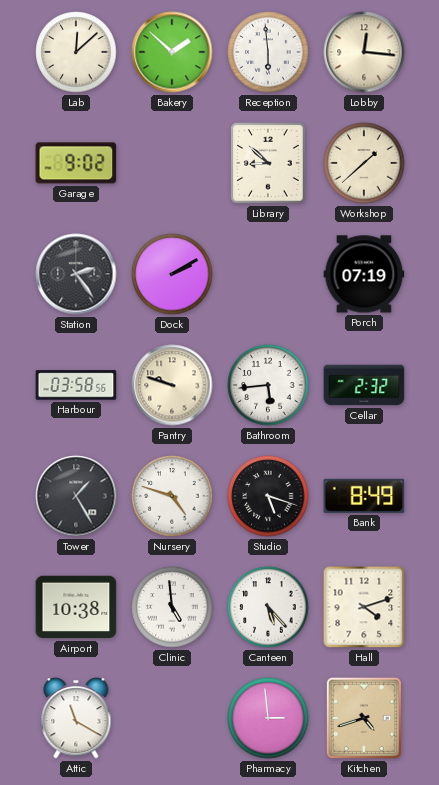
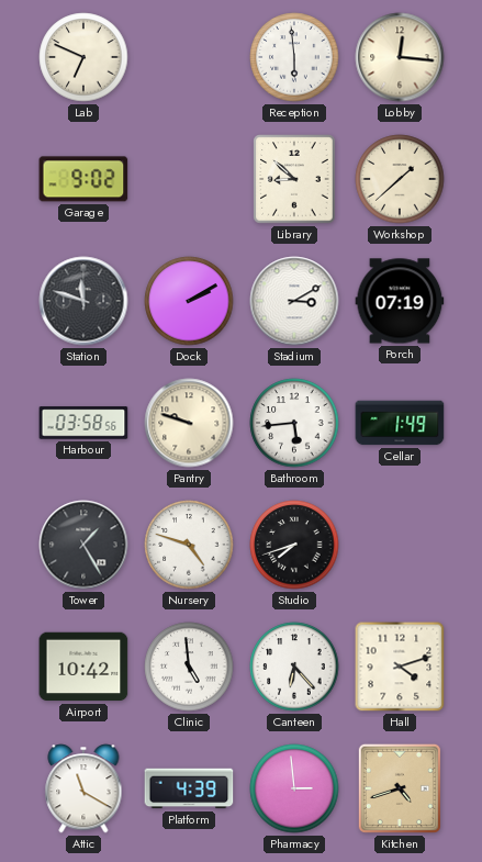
Lab: 12:08 -> 6:49 (83, 57)
Bakery: 1:52 -> none (172, 52)
Station: 2:24 -> 11:48 (83, 301)
Stadium: none -> 3:10 (294, 301)
Cellar: 2:32 -> 1:49 (400, 423)
Studio: 5:18 -> 7:42 (294, 545)
Bank: 8:49 -> none (364, 496)
Airport: 10:38 -> 10:42 (83, 667)
Canteen: 5:23 -> 6:23 (294, 667)
Platform: none -> 4:39 (189, 788)
